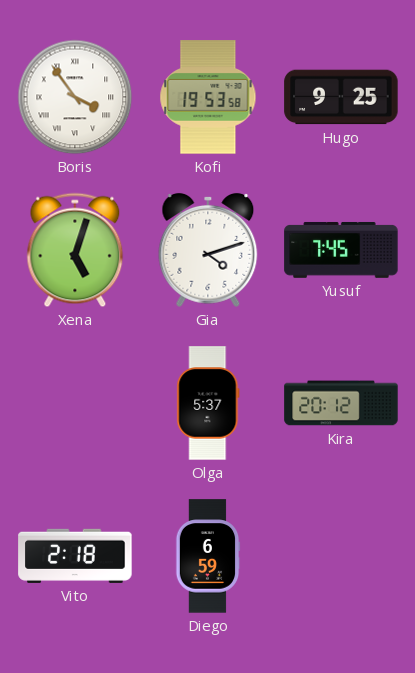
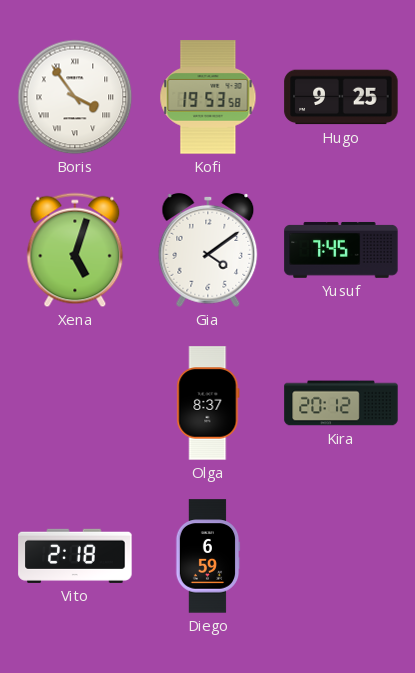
Gia: 4:12 -> 4:09 (208, 250)
Olga: 5:37 -> 8:37 (208, 403)
